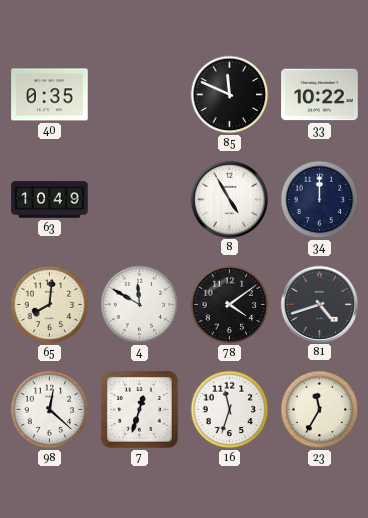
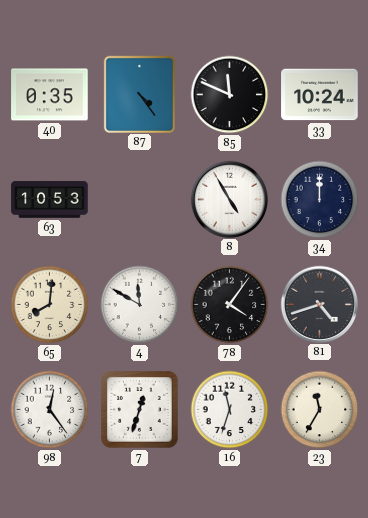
87: none -> 4:24 (139, 94)
33: 10:22 -> 10:24 (320, 95)
63: 10:49 -> 10:53 (50, 200)
78: 4:09 -> 4:06 (230, 305)
98: 12:22 -> 12:24 (50, 410)
